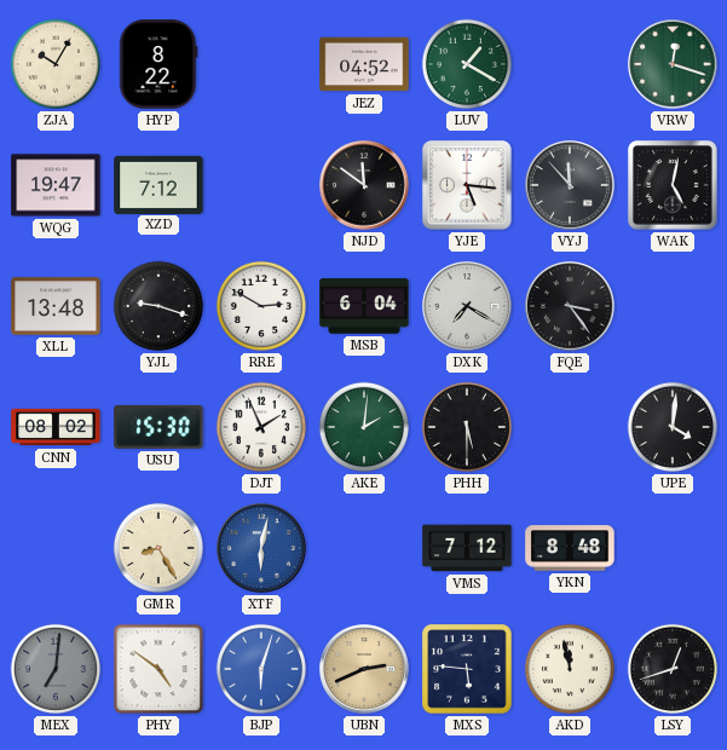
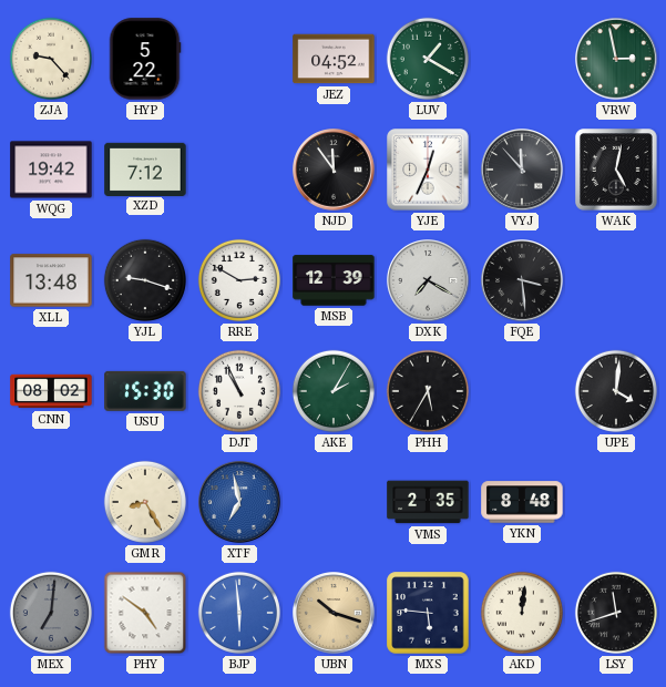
ZJA: 10:05 -> 9:23 (51, 59)
HYP: 8:22 -> 5:22 (145, 59)
VRW: 12:18 -> 2:58 (616, 59)
WQG: 19:47 -> 19:42 (51, 170)
NJD: 11:51 -> 11:54 (334, 170)
YJE: 5:16 -> 12:34 (428, 170)
MSB: 6:04 -> 12:39 (334, 280)
FQE: 3:24 -> 3:29 (522, 280)
DJT: 1:56 -> 10:56 (239, 391)
AKE: 2:01 -> 2:05 (334, 391)
PHH: 5:30 -> 5:35 (428, 391)
XTF: 6:02 -> 6:58 (239, 502)
VMS: 7:12 -> 2:35 (428, 502)
BJP: 6:03 -> 5:59 (239, 613)
UBN: 2:41 -> 10:18 (334, 613)
AKD: 11:58 -> 12:01 (522, 613)
LSY: 12:42 -> 11:42 (616, 613)
